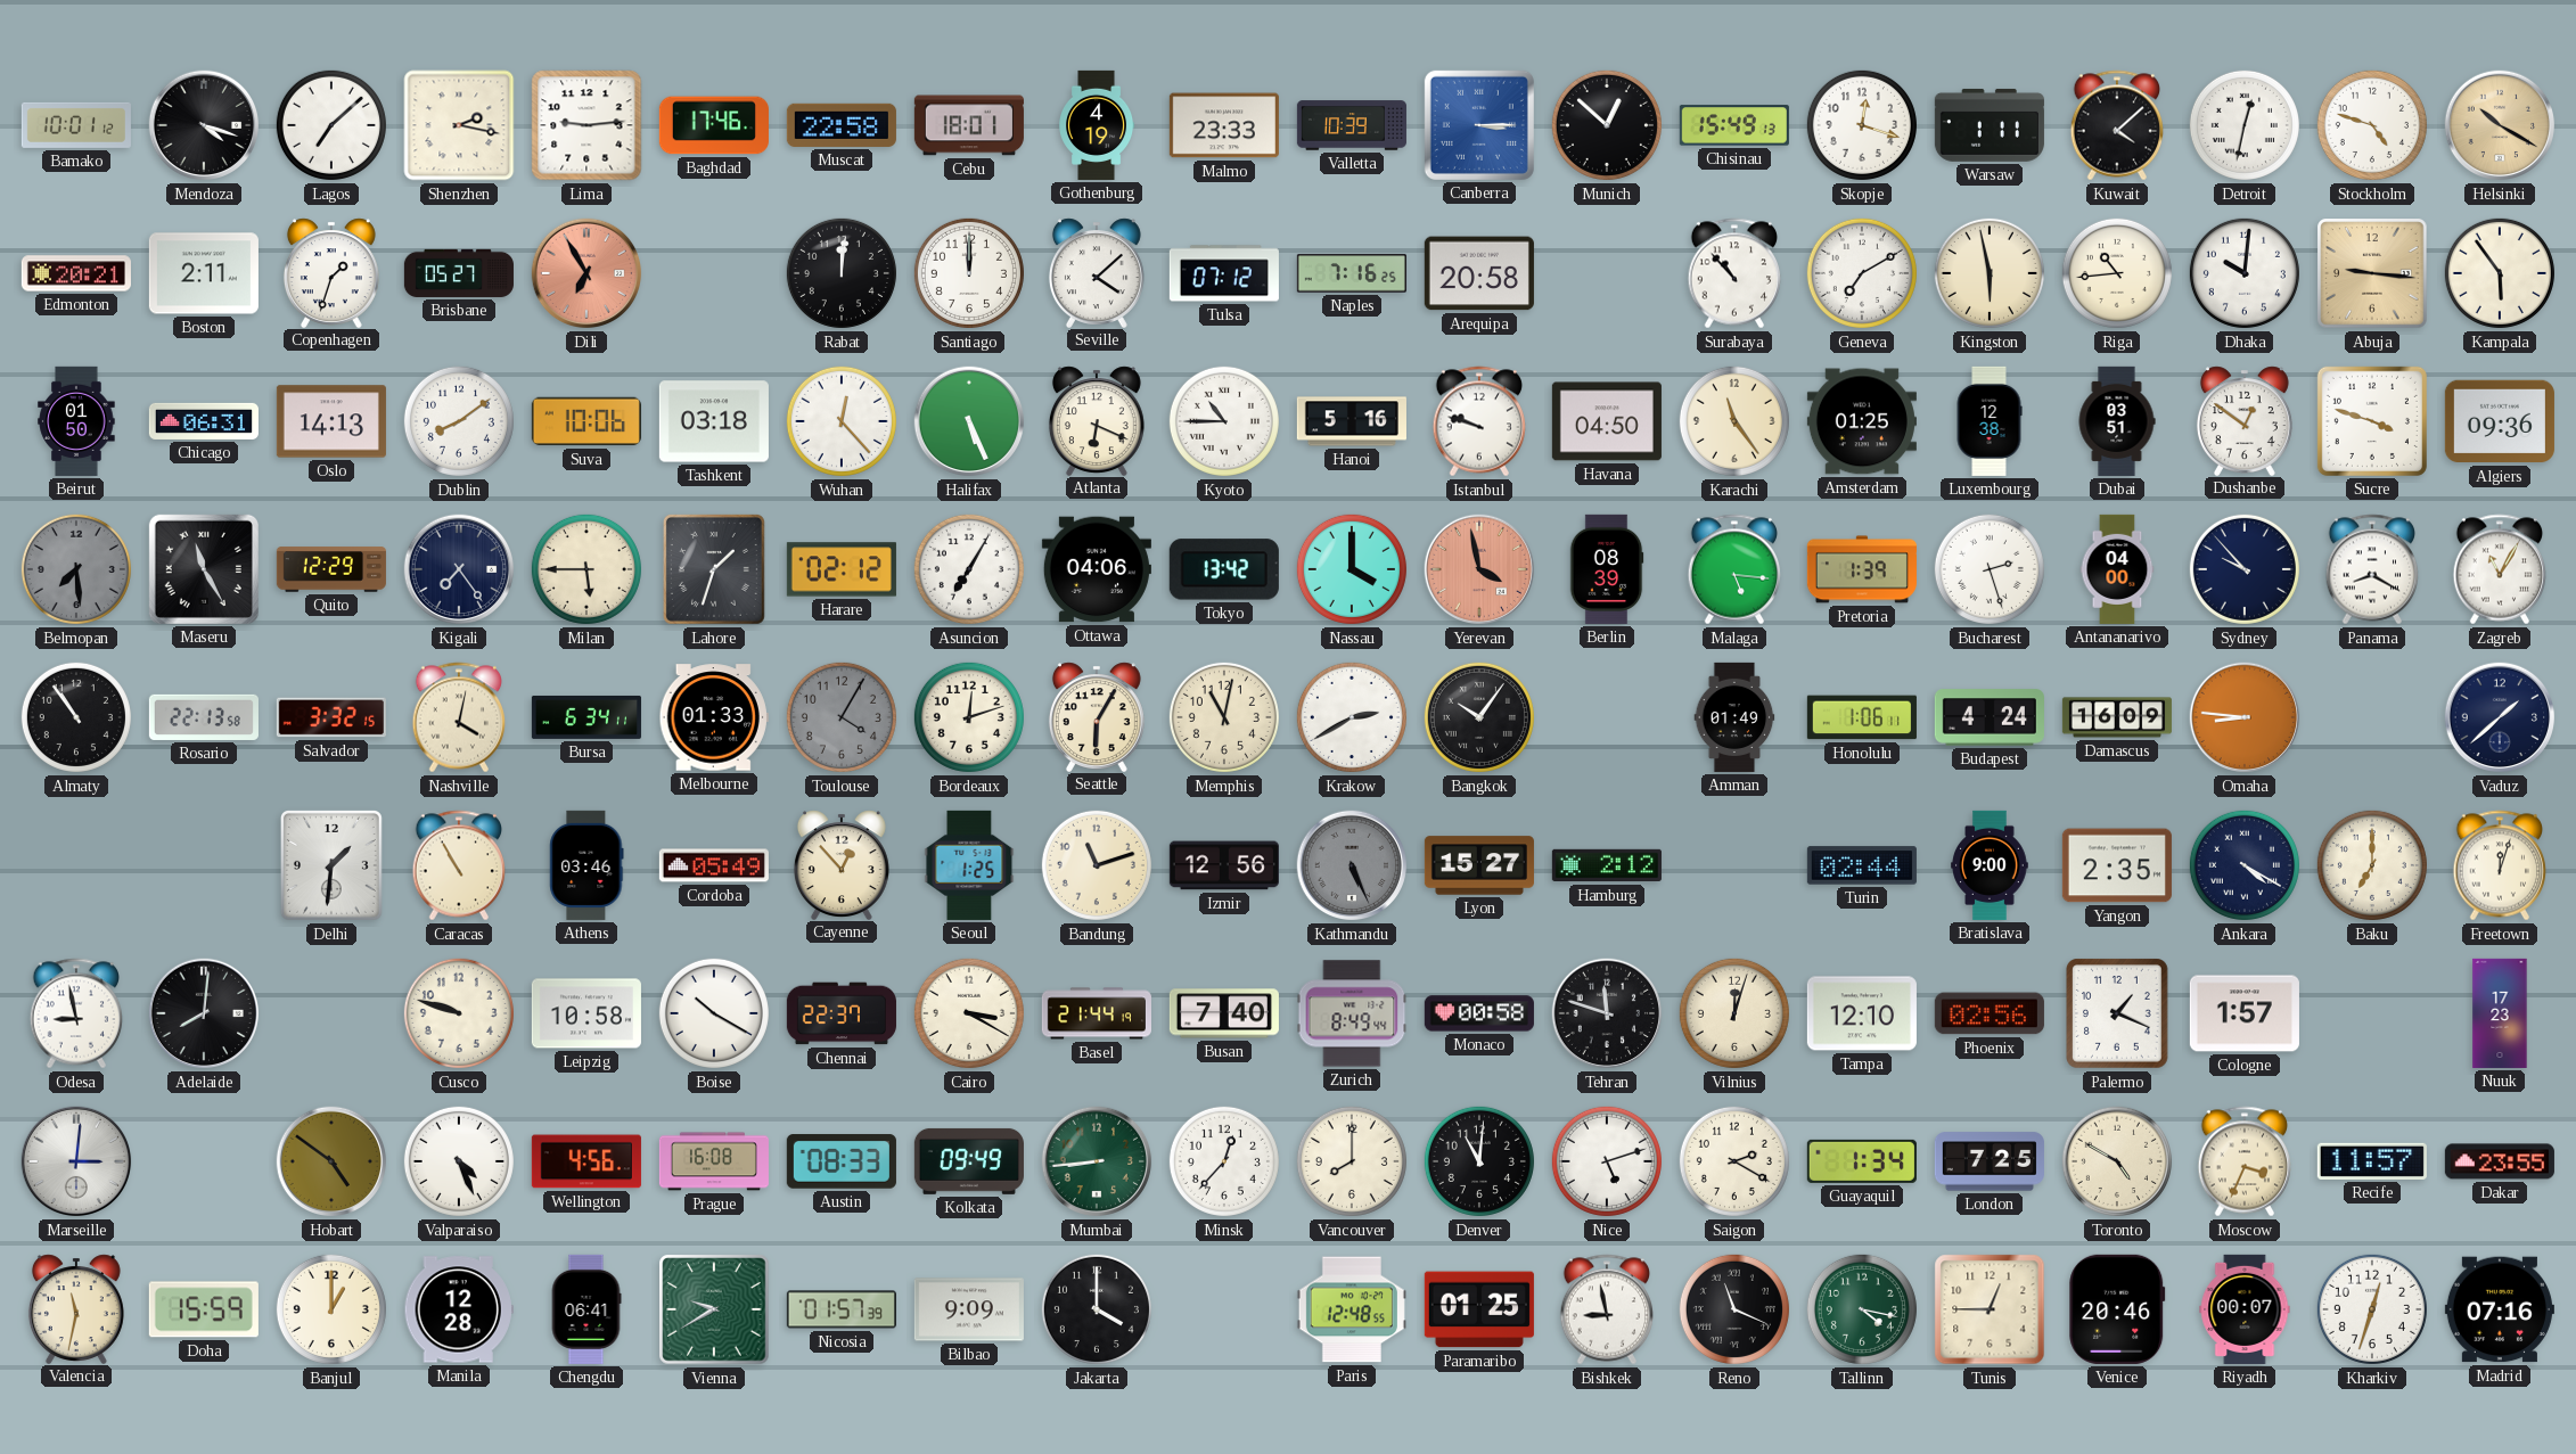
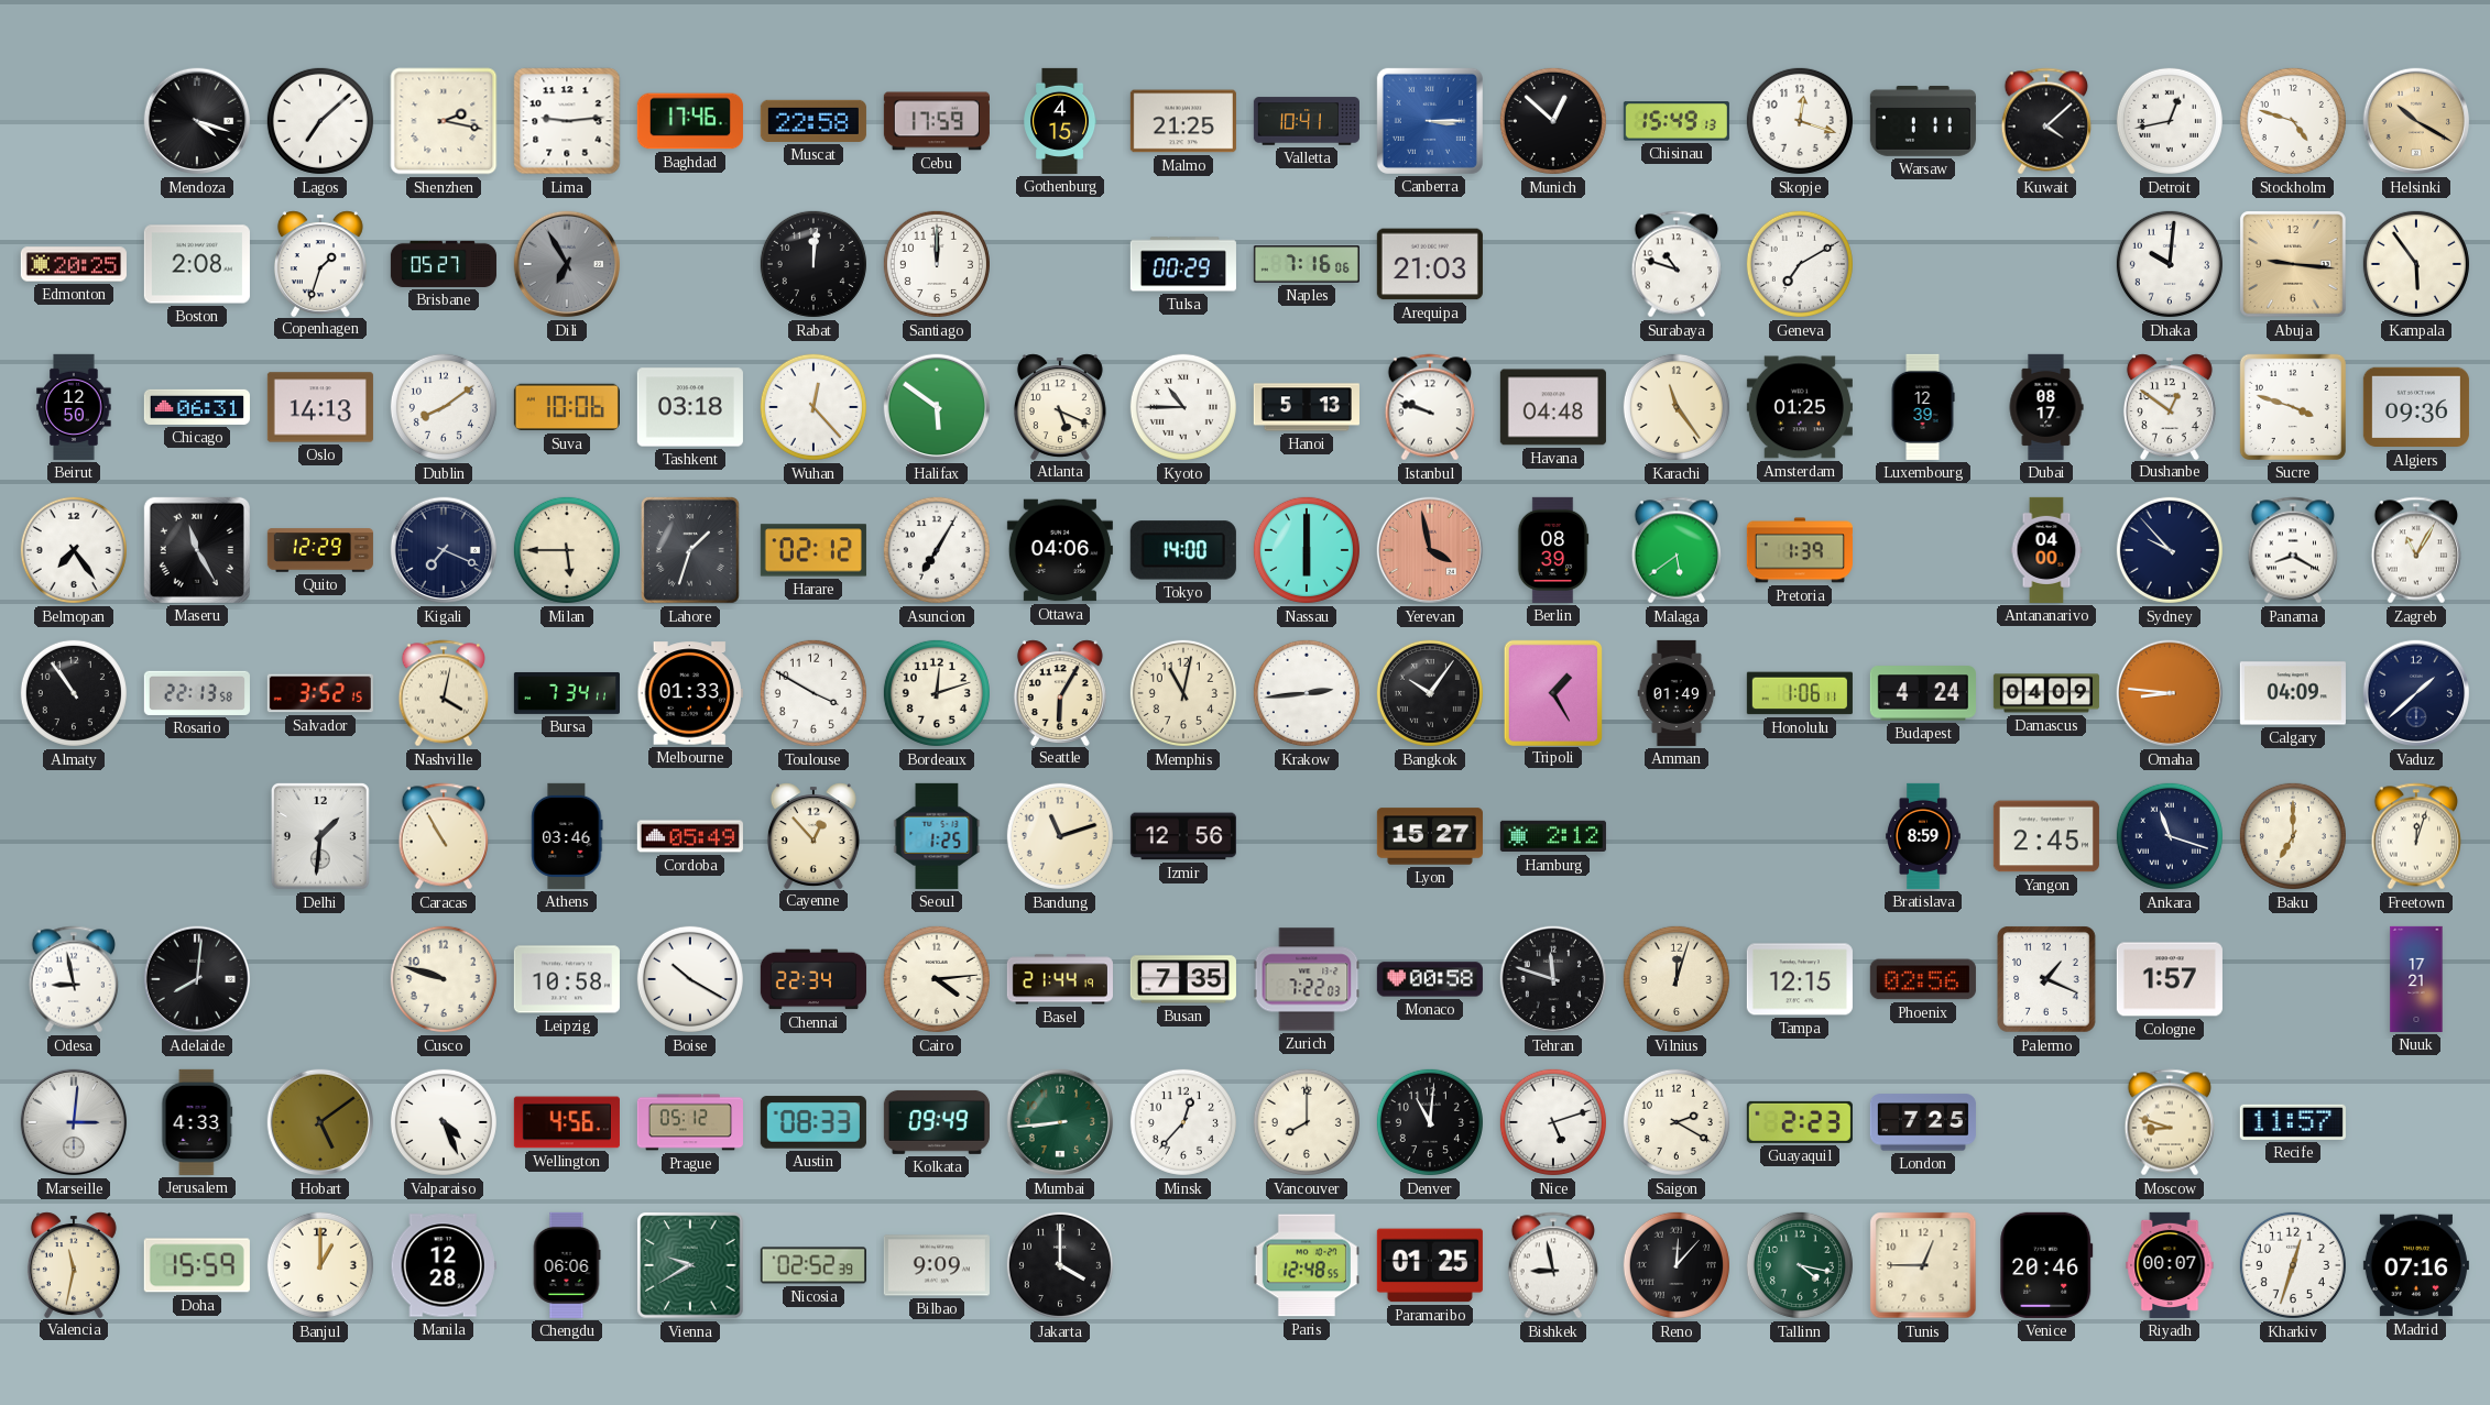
Bamako: 10:01 -> none (76, 125)
Cebu: 18:01 -> 17:59 (937, 121)
Gothenburg: 4:19 -> 4:15 (1061, 121)
Malmo: 23:33 -> 21:25 (1183, 121)
Valletta: 10:39 -> 10:41 (1307, 121)
Detroit: 12:32 -> 12:43 (2170, 121)
Edmonton: 20:21 -> 20:25 (74, 264)
Boston: 2:11 -> 2:08 (197, 264)
Dili dial: salmon -> grey (567, 264)
Seville: 4:08 -> none (1097, 272)
Tulsa: 07:12 -> 00:29 (1183, 264)
Naples: 7:16:25 -> 7:16:06 (1307, 264)
Arequipa: 20:58 -> 21:03 (1430, 264)
Surabaya: 10:53 -> 10:48 (1677, 264)
Kingston: 5:58 -> none (1990, 273)
Riga: 10:44 -> none (2117, 273)
Beirut: 01:50 -> 12:50 (74, 407)
Halifax: 5:26 -> 5:51 (937, 407)
Atlanta: 6:19 -> 5:19 (1060, 406)
Hanoi: 5:16 -> 5:13 (1307, 407)
Havana: 04:50 -> 04:48 (1553, 407)
Luxembourg: 12:38 -> 12:39 (1923, 407)
Dubai: 03:51 -> 08:17 (2046, 407)
Belmopan: 7:29 -> 7:24 (74, 550)
Belmopan dial: grey -> white (74, 550)
Kigali: 7:24 -> 7:19 (444, 550)
Tokyo: 13:42 -> 14:00 (1183, 550)
Nassau: 4:00 -> 6:00 (1307, 550)
Malaga: 5:16 -> 5:39 (1677, 550)
Bucharest: 2:27 -> none (1990, 569)
Salvador: 3:32 -> 3:52 (320, 693)
Bursa: 6:34 -> 7:34 (567, 693)
Toulouse: 4:05 -> 3:50 (813, 693)
Toulouse dial: grey -> white (813, 693)
Krakow: 2:40 -> 2:44 (1307, 693)
Tripoli: none -> 1:25 (1552, 692)
Damascus: 16:09 -> 04:09 (2046, 693)
Calgary: none -> 04:09 (2293, 693)
Kathmandu: 5:26 -> none (1352, 865)
Turin: 02:44 -> none (1862, 865)
Bratislava: 9:00 -> 8:59 (1923, 836)
Yangon: 2:35 -> 2:45 (2046, 836)
Ankara: 4:20 -> 11:18 (2170, 836)
Chennai: 22:37 -> 22:34 (813, 979)
Cairo: 3:20 -> 4:14 (937, 979)
Busan: 7:40 -> 7:35 (1183, 979)
Zurich: 8:49 -> 7:22 (1307, 979)
Tampa: 12:10 -> 12:15 (1800, 979)
Nuuk: 17:23 -> 17:21 (2416, 979)
Jerusalem: none -> 4:33 (197, 1122)
Hobart: 4:51 -> 5:09 (320, 1122)
Prague: 16:08 -> 05:12 (690, 1122)
Guayaquil: 1:34 -> 2:23 (1800, 1122)
Toronto: 4:50 -> none (2117, 1161)
Moscow: 3:34 -> 8:48 (2170, 1122)
Dakar: 23:55 -> none (2500, 1161)
Chengdu: 06:41 -> 06:06 (567, 1265)
Nicosia: 01:57 -> 02:52 (813, 1265)
Reno: 11:19 -> 12:07 (1677, 1265)
